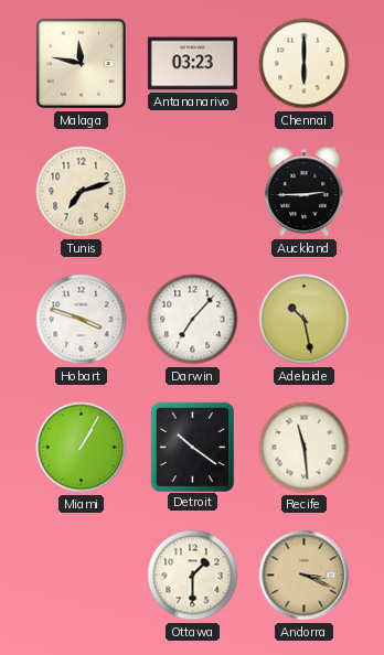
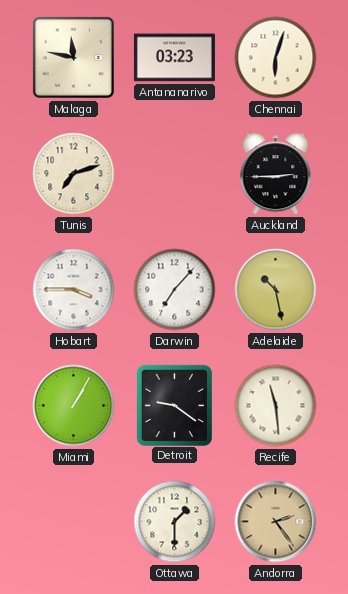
Chennai: 6:00 -> 6:03 (276, 58)
Hobart: 3:48 -> 3:45 (74, 290)
Detroit: 10:21 -> 9:21 (174, 405)
Andorra: 3:19 -> 2:24 (276, 522)
